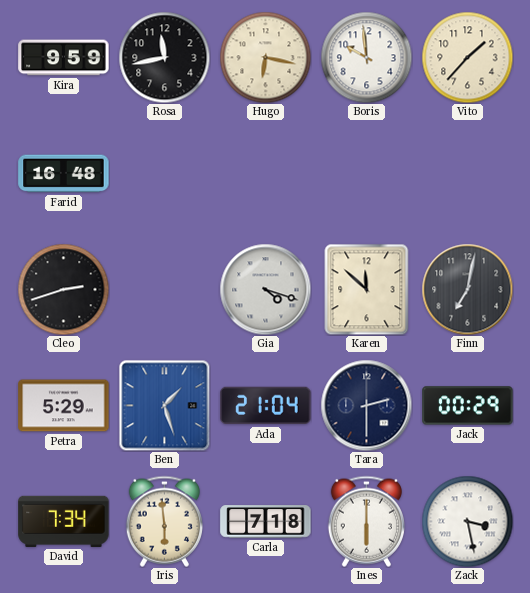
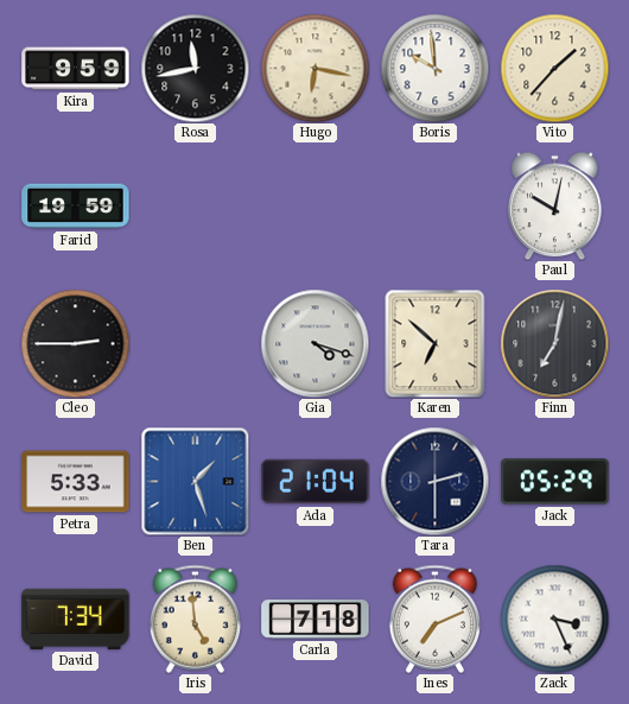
Farid: 16:48 -> 19:59 (76, 207)
Paul: none -> 10:02 (555, 205)
Cleo: 2:42 -> 2:45 (75, 343)
Karen: 11:52 -> 6:52 (436, 343)
Petra: 5:29 -> 5:33 (76, 482)
Jack: 00:29 -> 05:29 (555, 482)
Iris: 5:59 -> 4:59 (195, 619)
Ines: 6:00 -> 7:11 (434, 619)
Zack: 3:28 -> 3:26 (554, 619)
